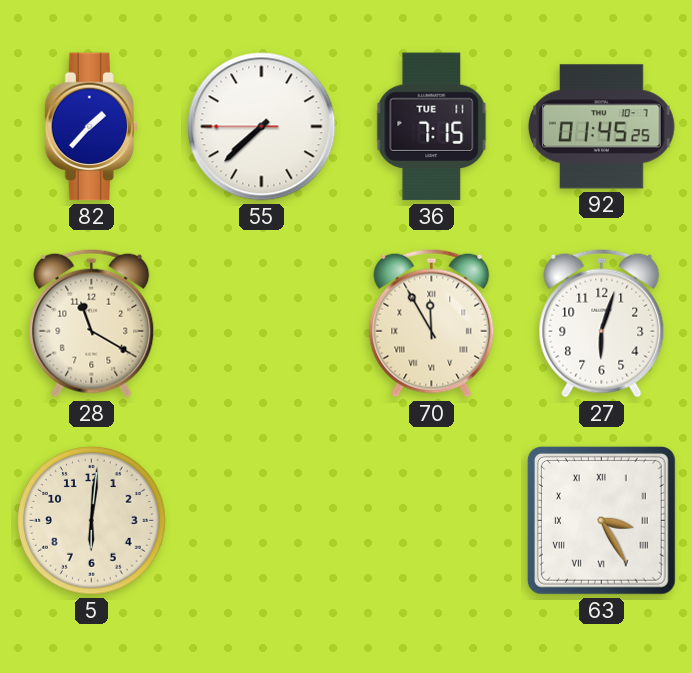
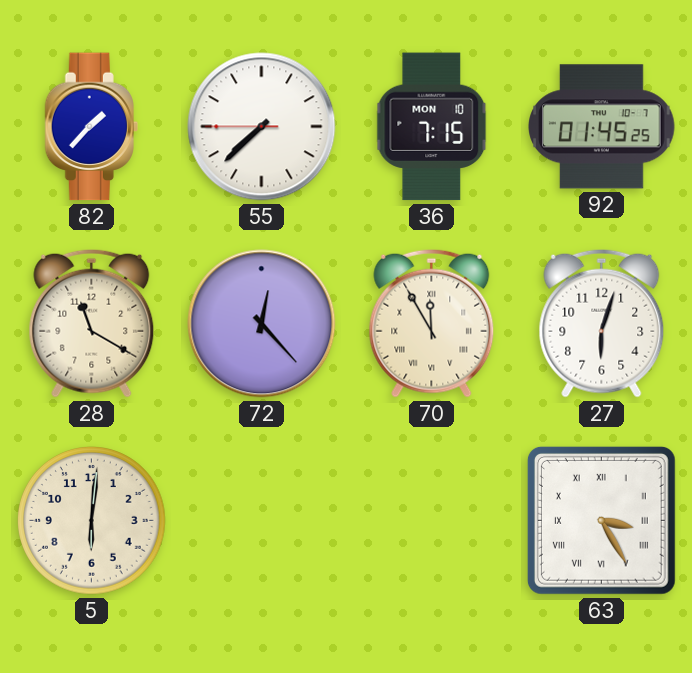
36 date: TUE 11 -> MON 10 (432, 127)
72: none -> 12:23 (262, 324)
